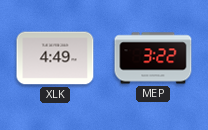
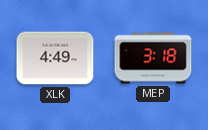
MEP: 3:22 -> 3:18 (153, 58)
